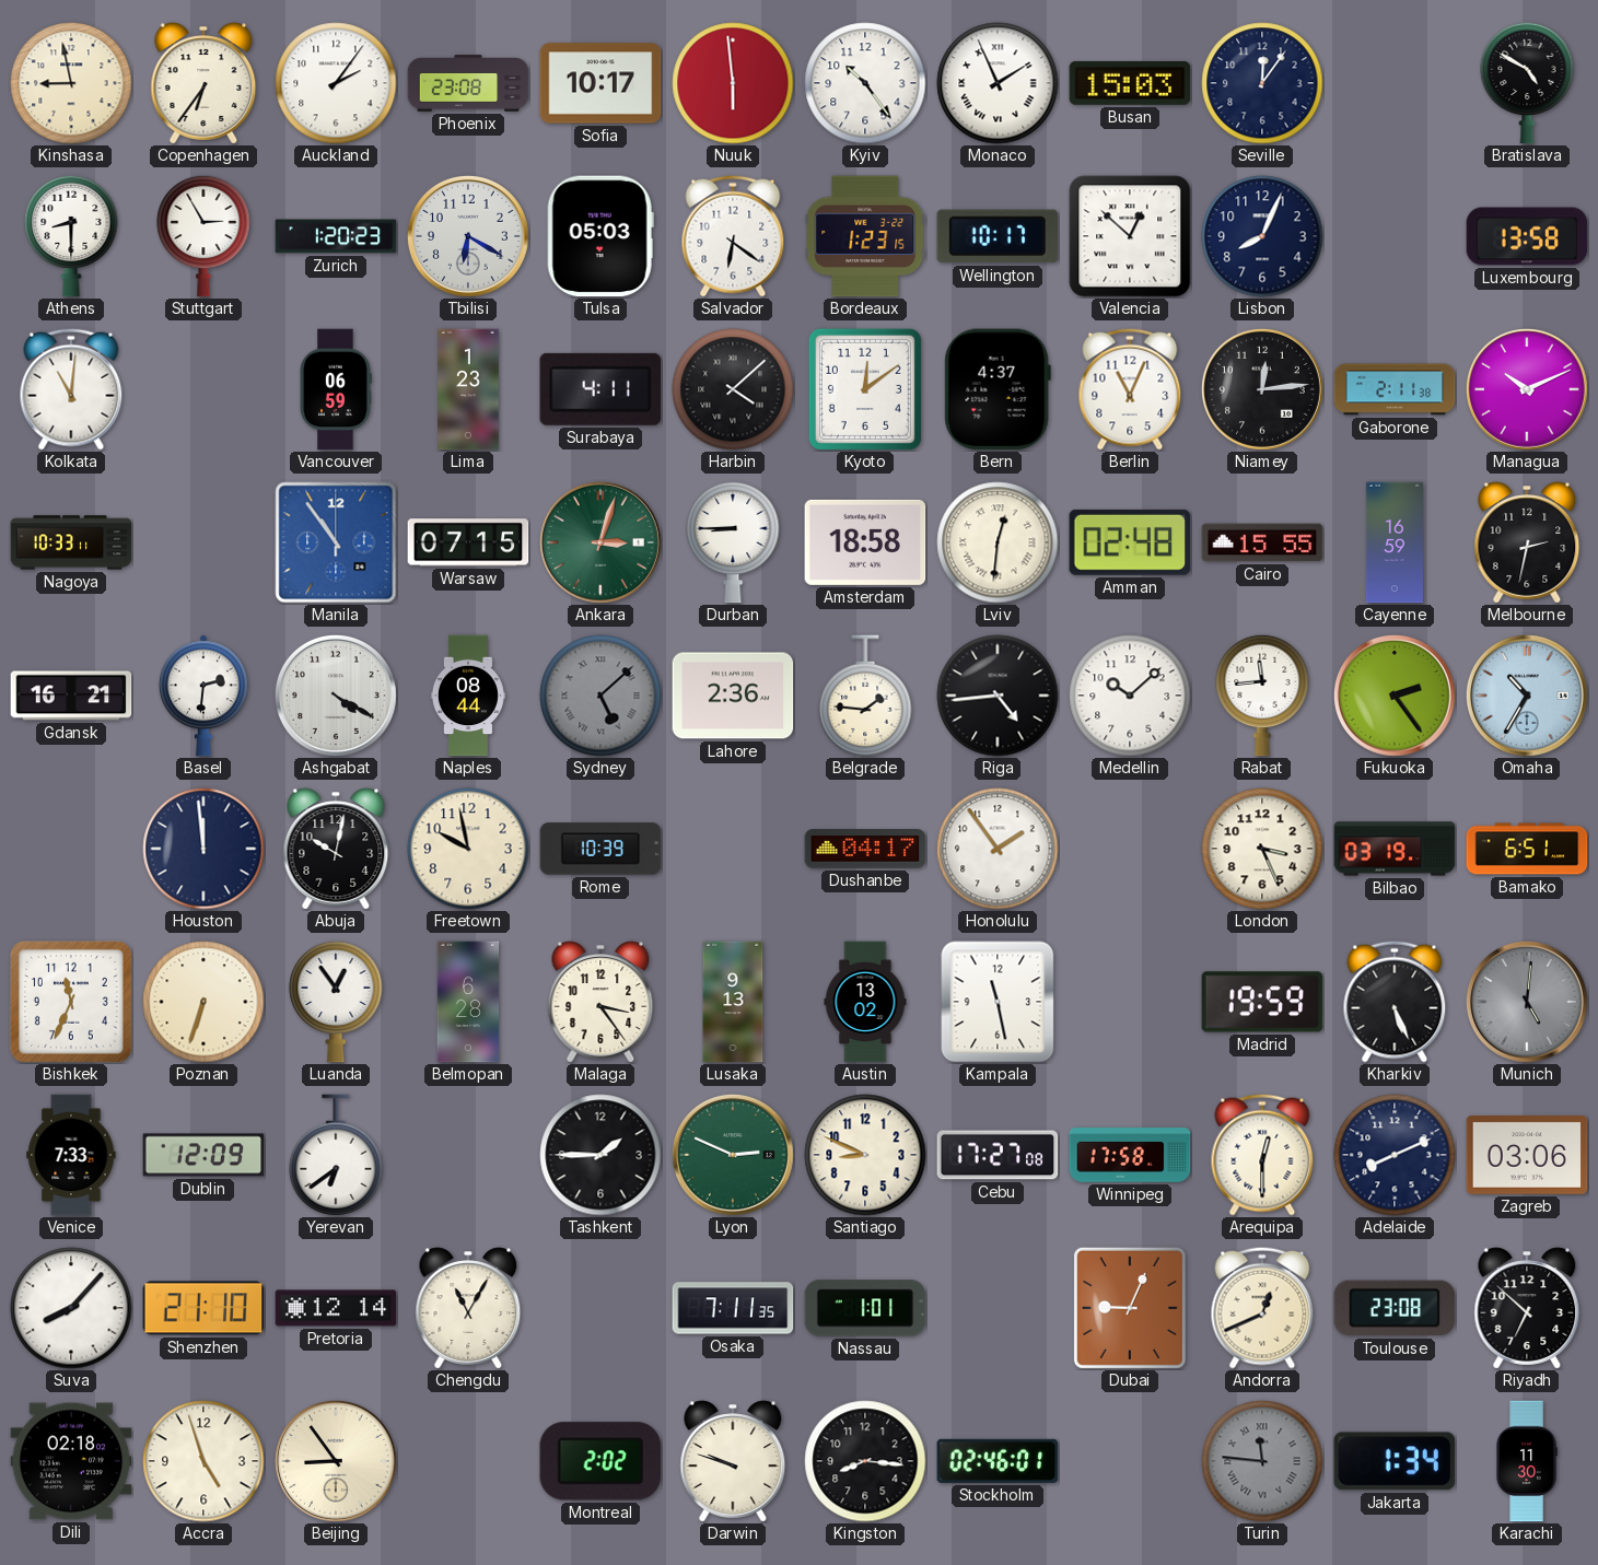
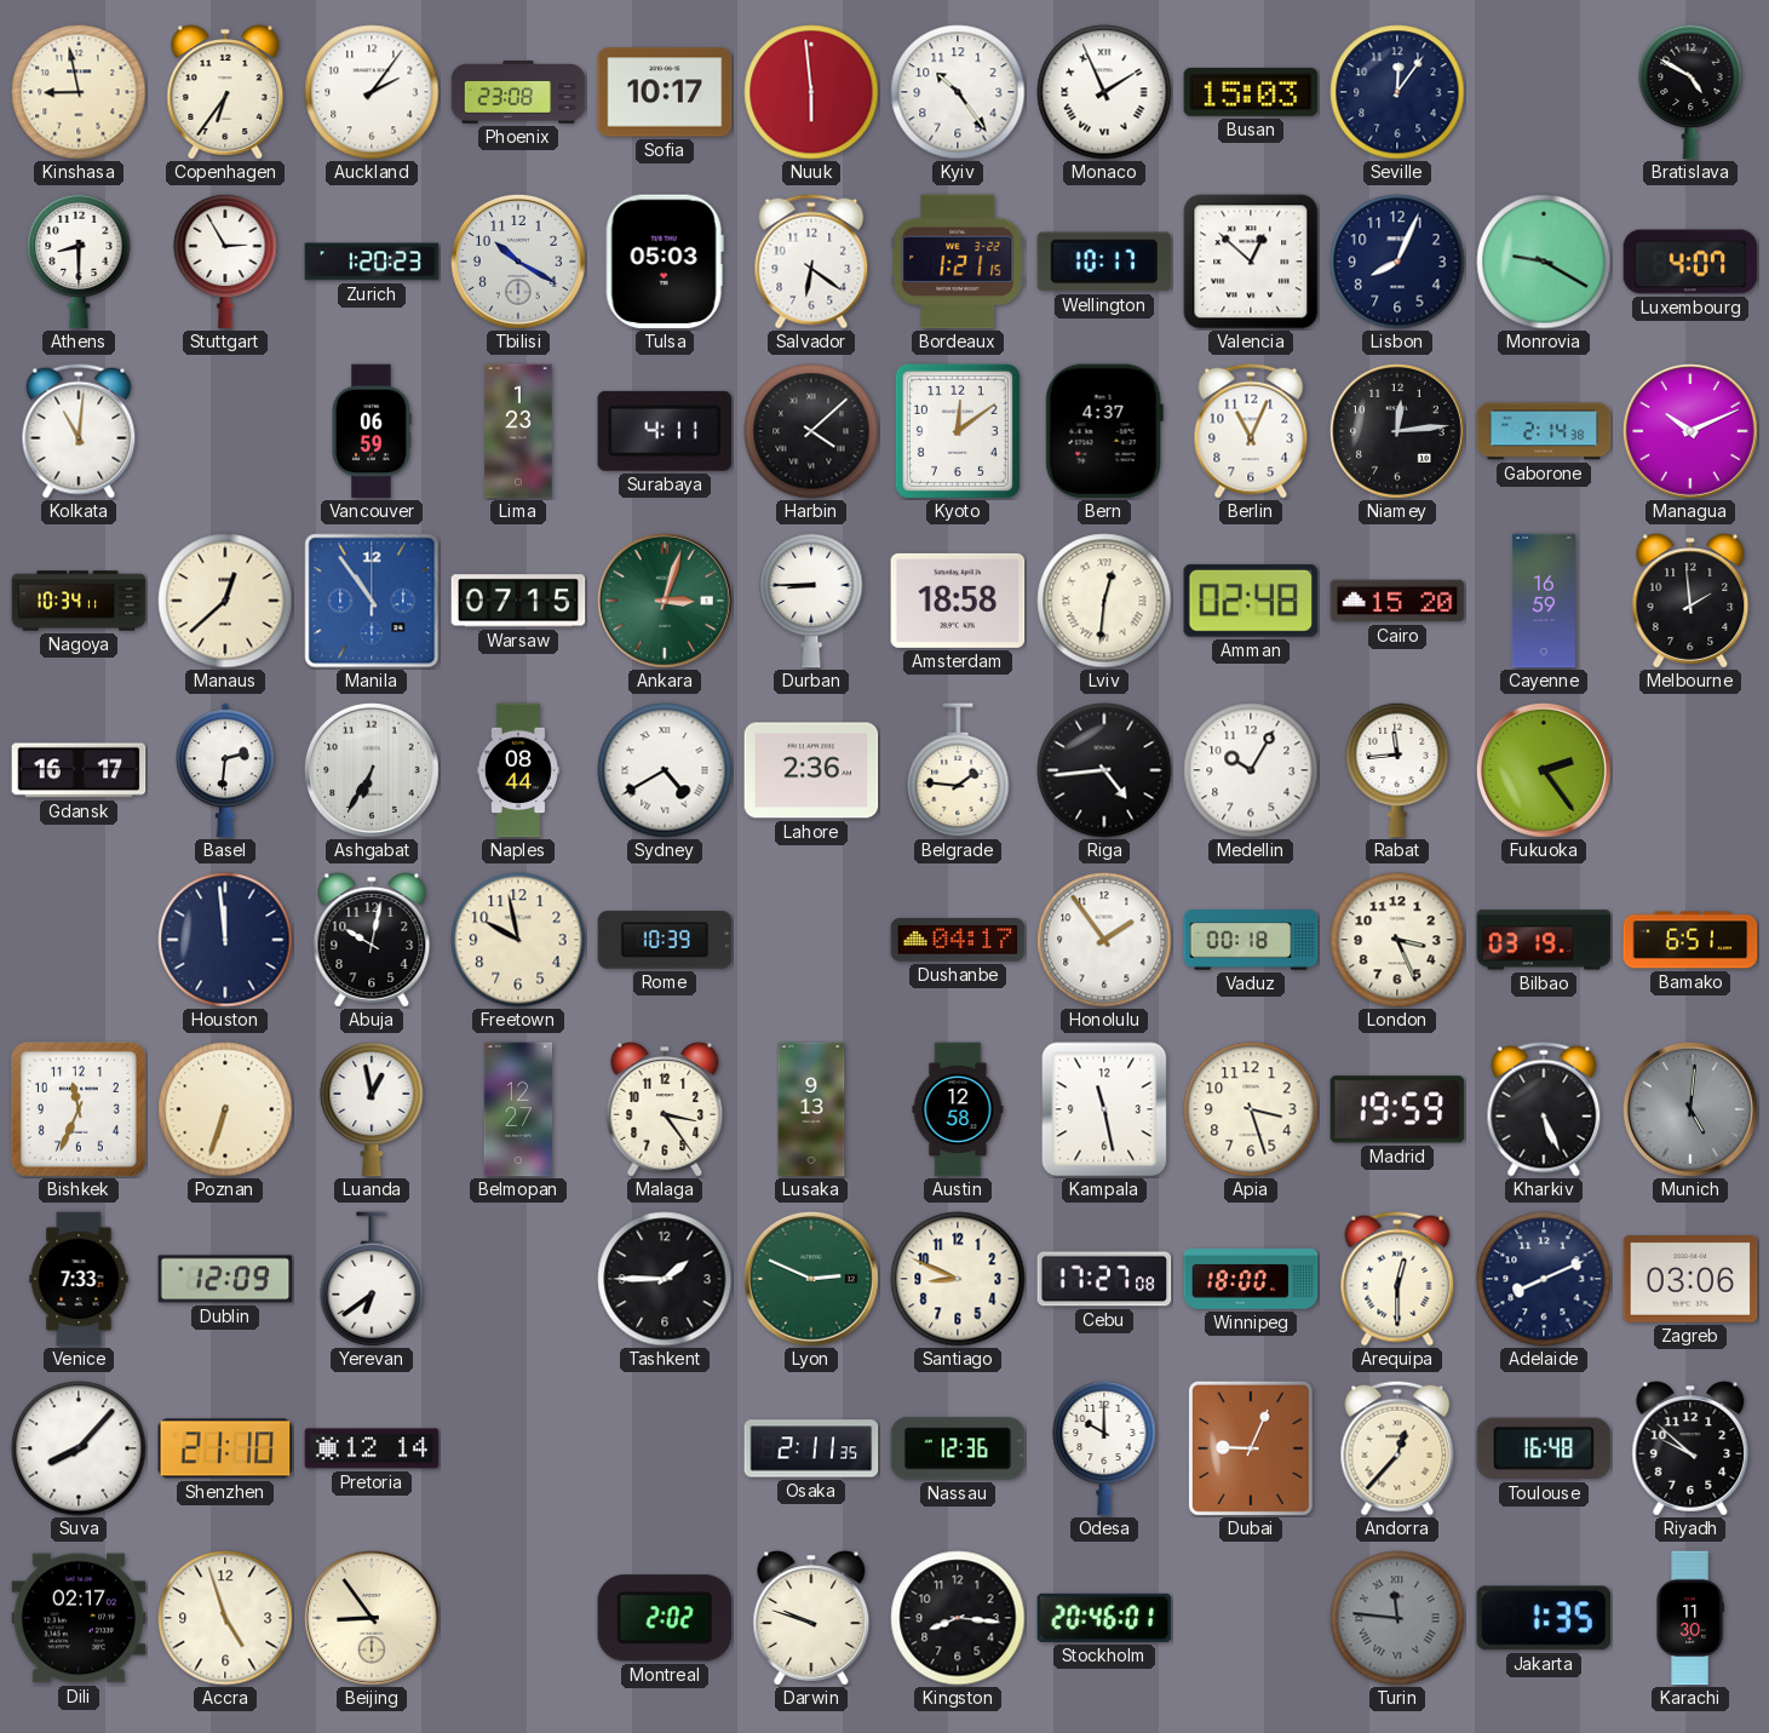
Tbilisi: 6:20 -> 10:20 (518, 262)
Bordeaux: 1:23 -> 1:21 (958, 262)
Monrovia: none -> 9:20 (1544, 262)
Luxembourg: 13:58 -> 4:07 (1690, 262)
Gaborone: 2:11 -> 2:14 (1544, 431)
Nagoya: 10:33 -> 10:34 (79, 601)
Manaus: none -> 12:38 (225, 601)
Cairo: 15:55 -> 15:20 (1397, 601)
Melbourne: 2:32 -> 1:59 (1690, 601)
Gdansk: 16:21 -> 16:17 (79, 770)
Ashgabat: 4:20 -> 6:35 (372, 770)
Sydney: 5:08 -> 4:40 (665, 770)
Sydney dial: grey -> white (665, 770)
Medellin: 10:08 -> 10:05 (1251, 770)
Omaha: 10:35 -> none (1527, 696)
Vaduz: none -> 00:18 (1251, 940)
Luanda: 12:54 -> 12:58 (372, 1109)
Belmopan: 6:28 -> 12:27 (518, 1109)
Austin: 13:02 -> 12:58 (958, 1109)
Apia: none -> 3:27 (1251, 1109)
Winnipeg: 17:58 -> 18:00 (1251, 1280)
Chengdu: 11:05 -> none (468, 1308)
Osaka: 7:11 -> 2:11 (811, 1448)
Nassau: 1:01 -> 12:36 (958, 1448)
Odesa: none -> 10:00 (1104, 1448)
Andorra: 12:41 -> 12:37 (1397, 1448)
Toulouse: 23:08 -> 16:48 (1544, 1448)
Riyadh: 6:52 -> 9:52 (1690, 1448)
Dili: 02:18 -> 02:17 (79, 1618)
Stockholm: 02:46 -> 20:46 (1104, 1618)
Jakarta: 1:34 -> 1:35 (1544, 1618)
